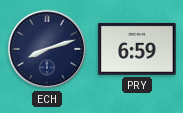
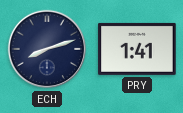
PRY: 6:59 -> 1:41 (137, 49)
